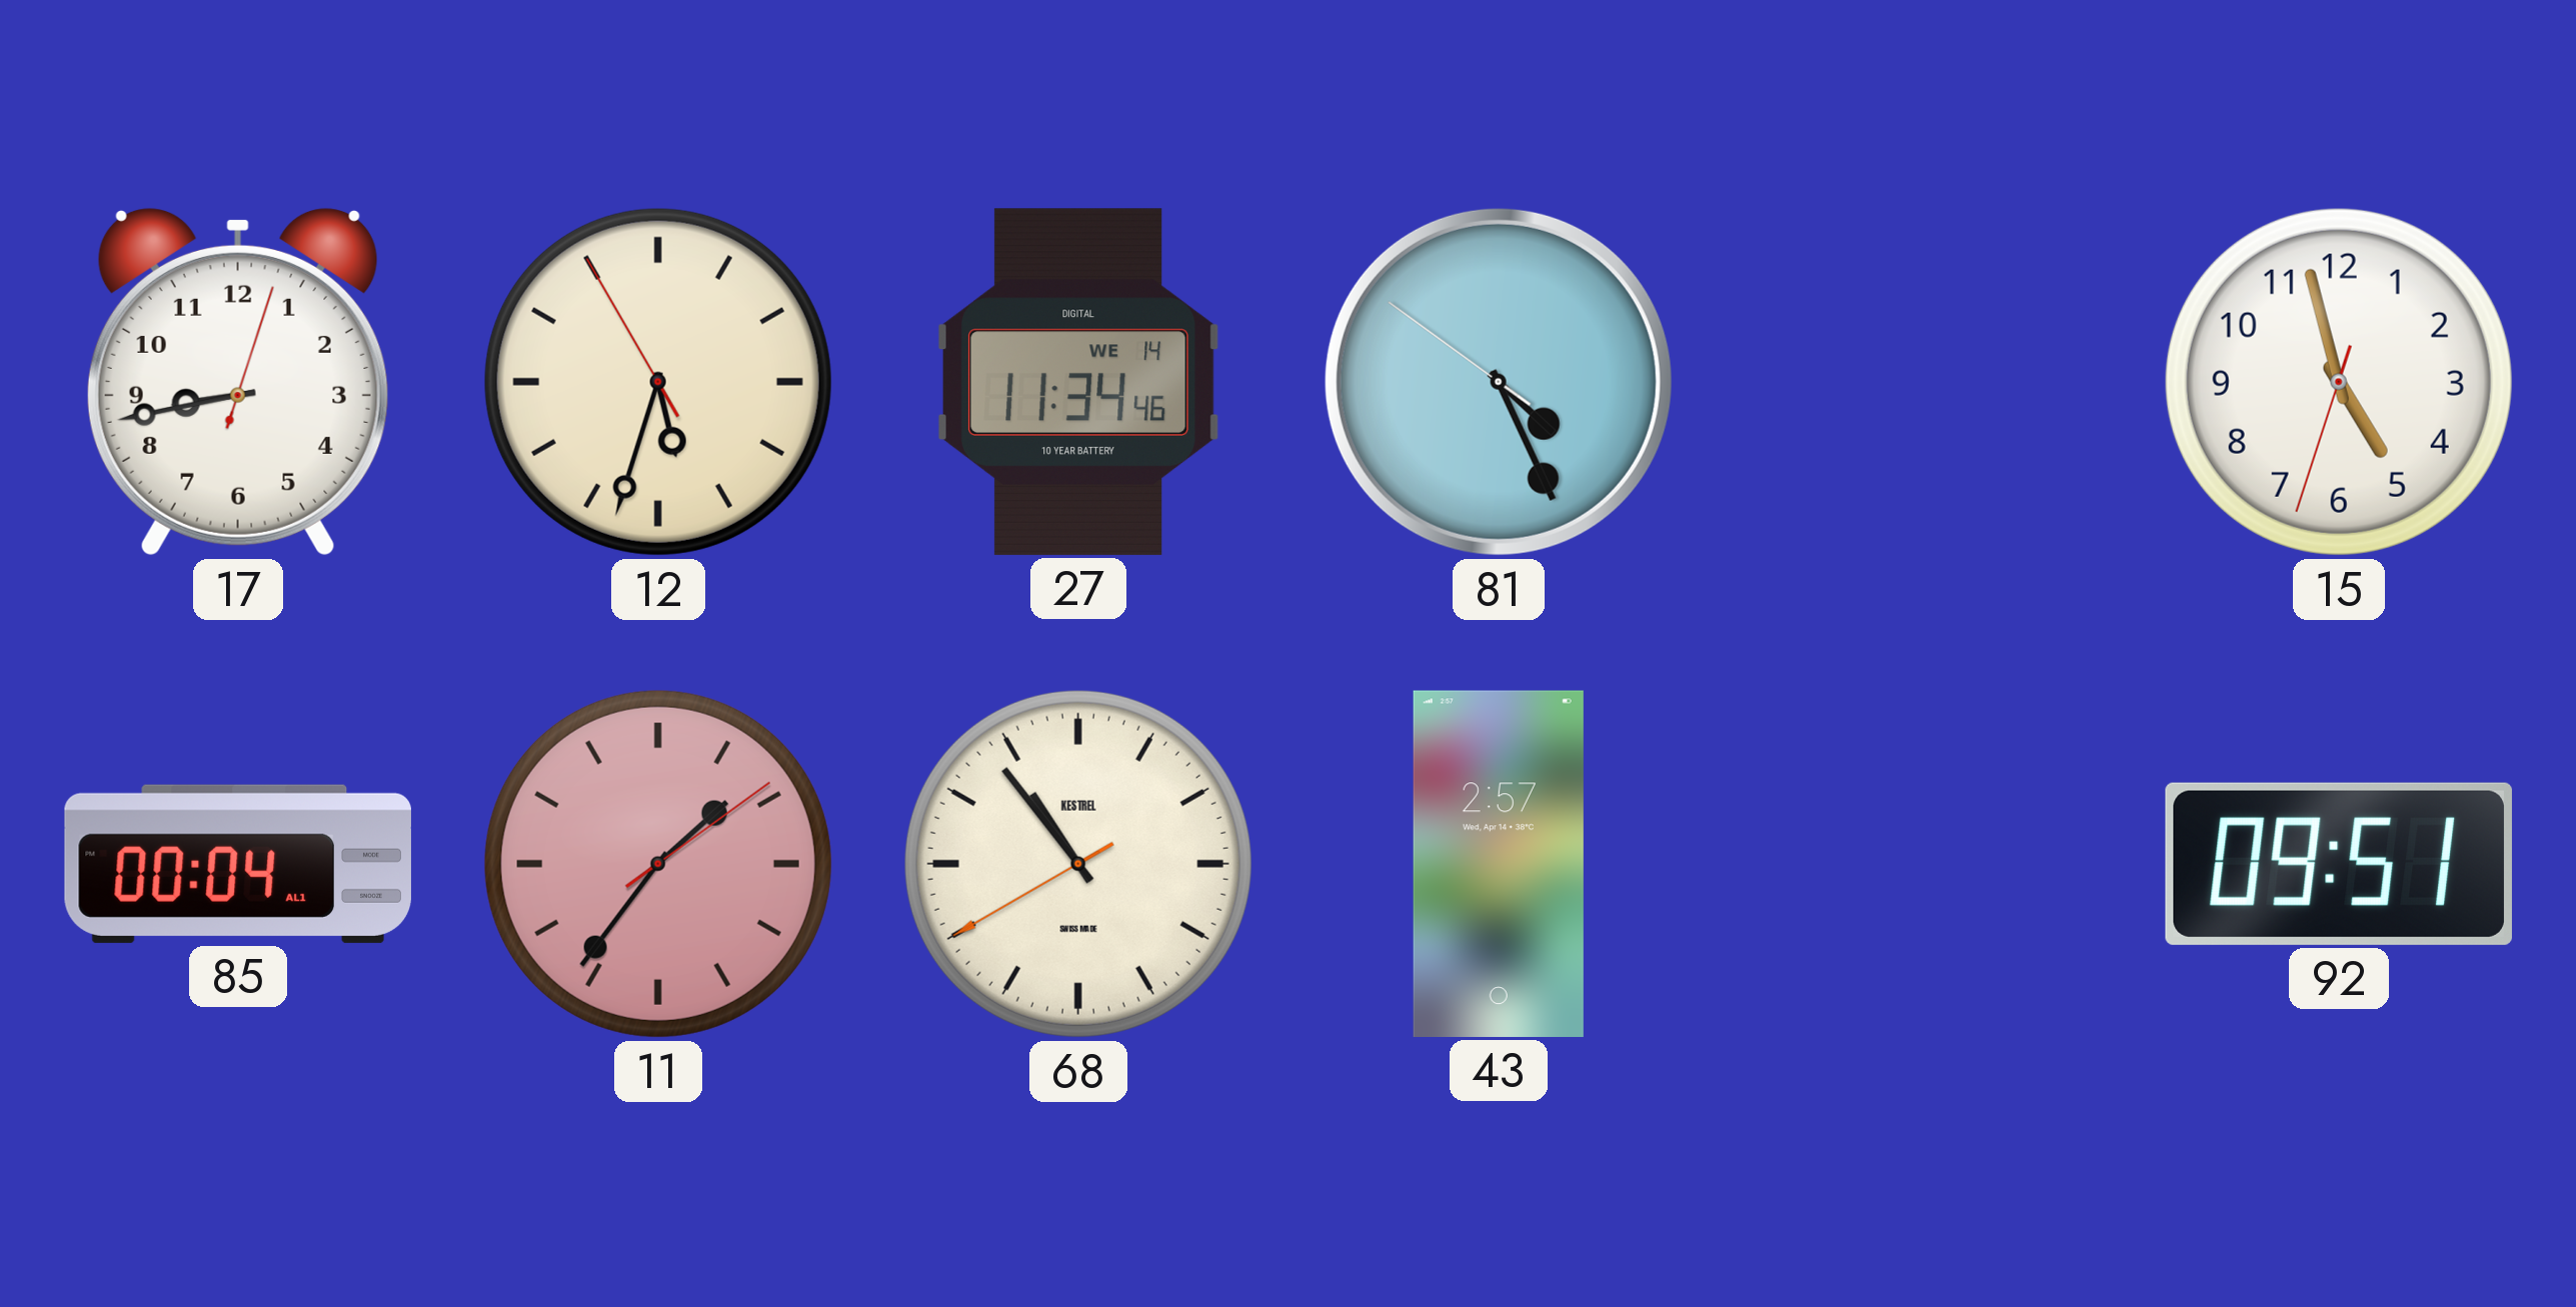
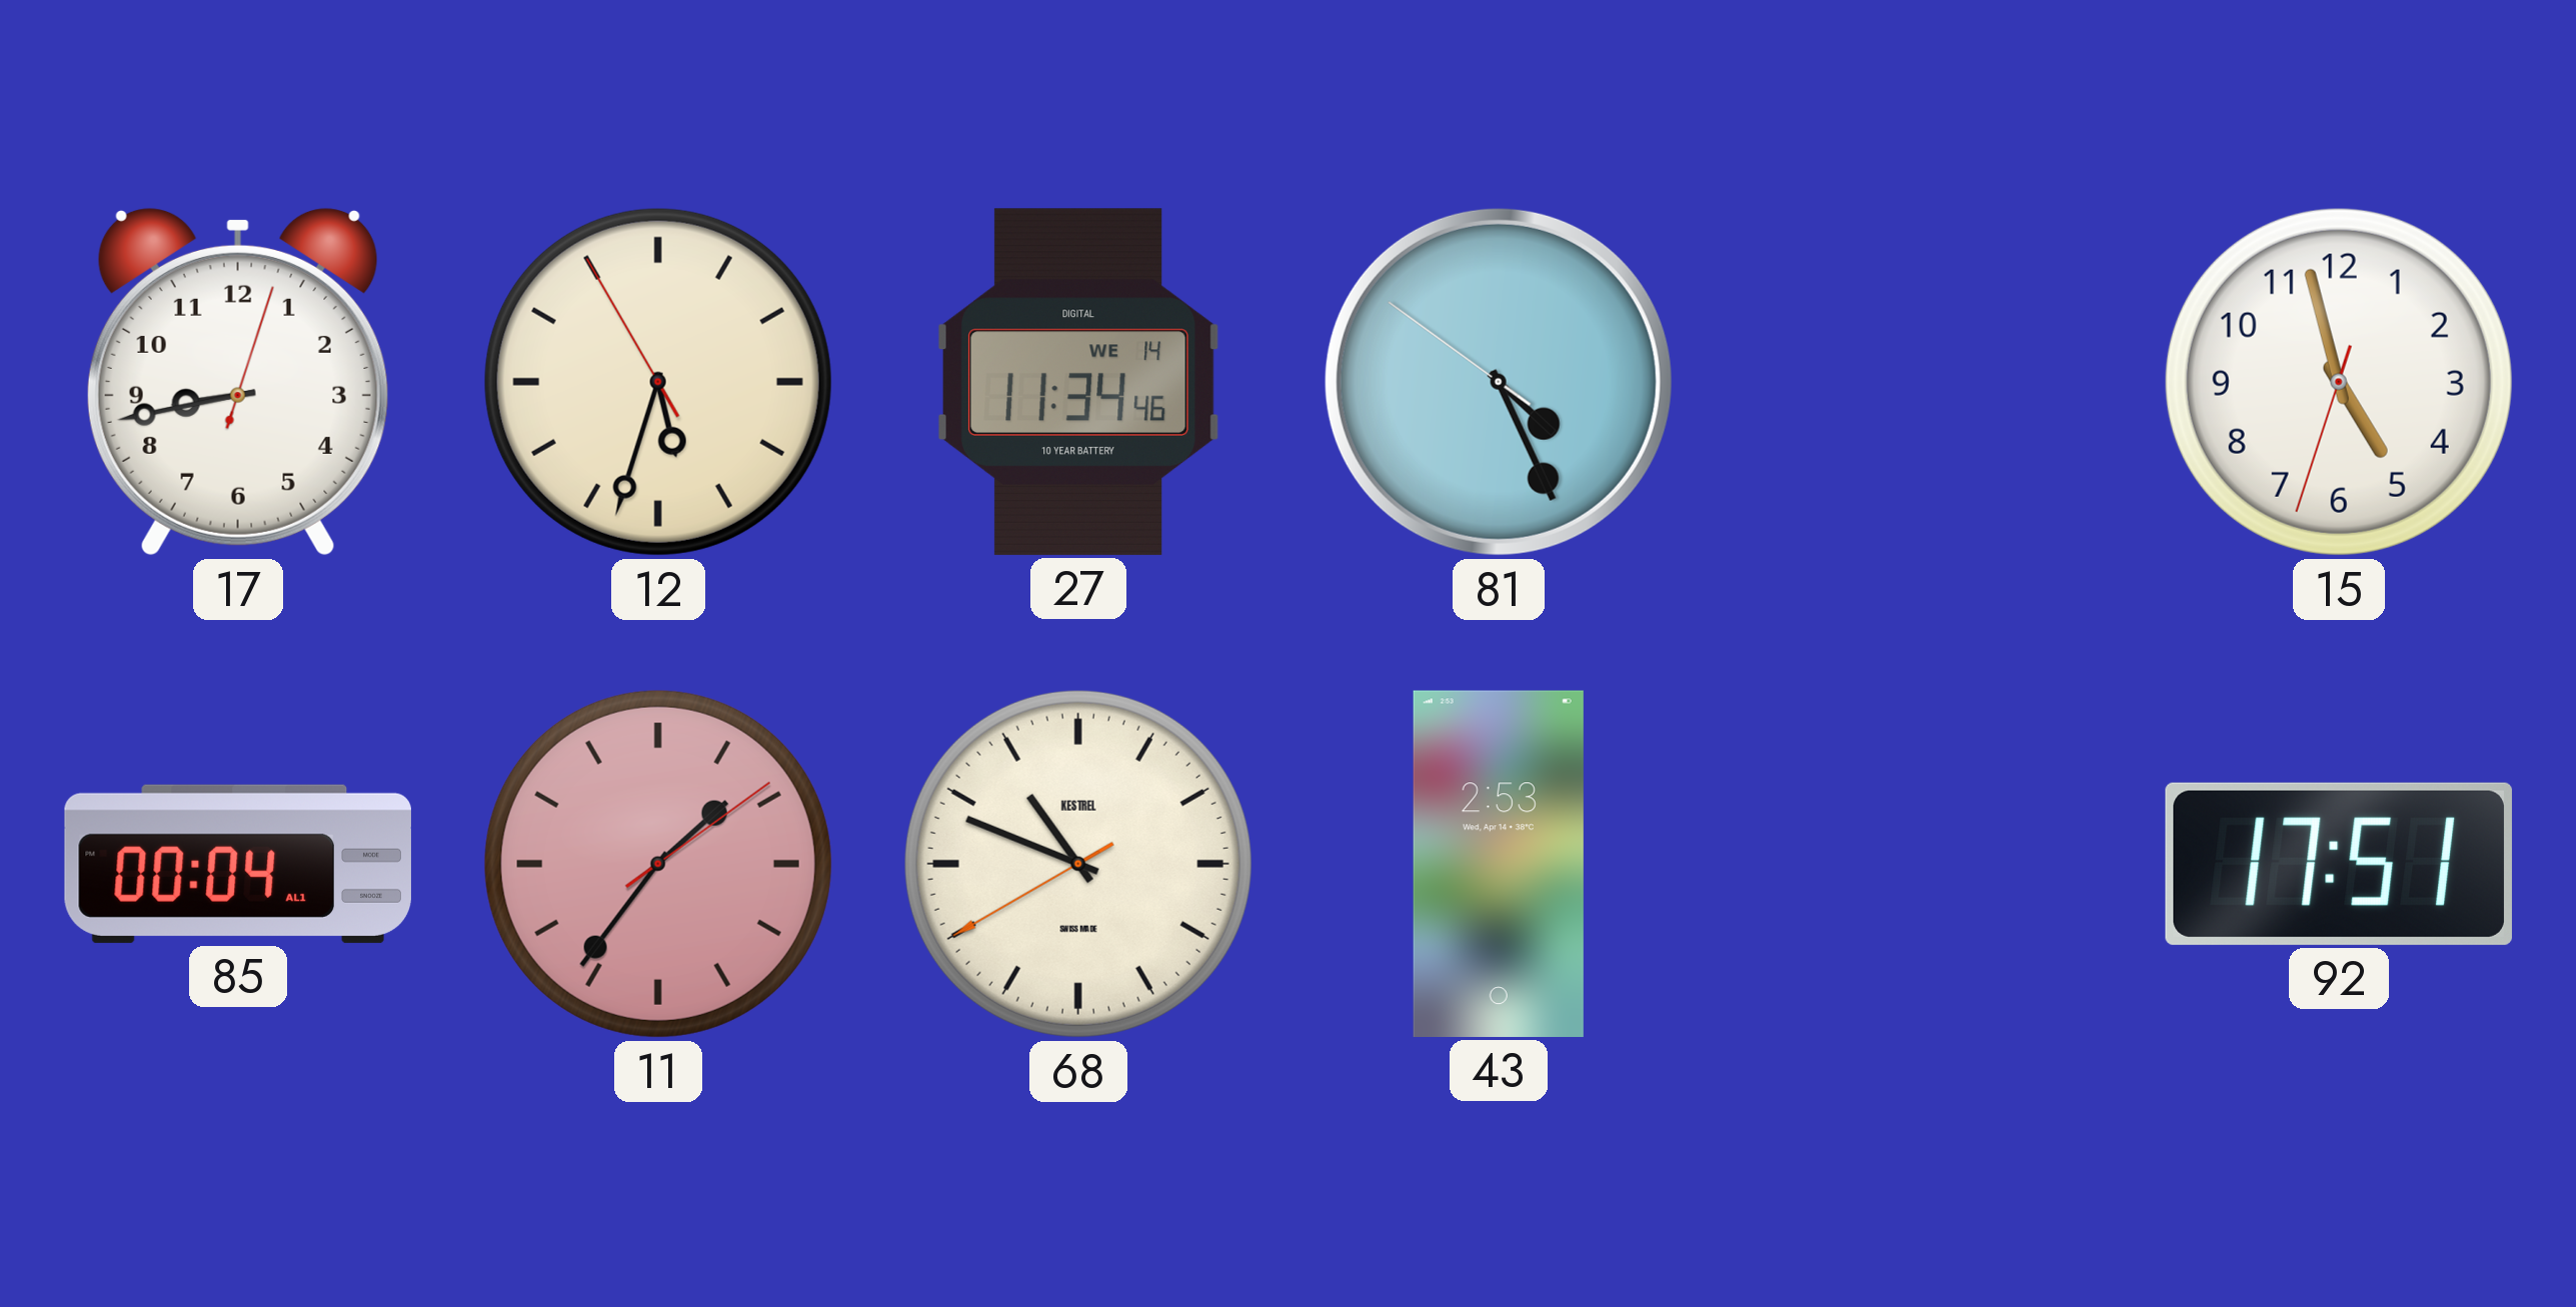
68: 10:53 -> 10:48 (1078, 864)
43: 2:57 -> 2:53 (1499, 864)
92: 09:51 -> 17:51 (2339, 864)
